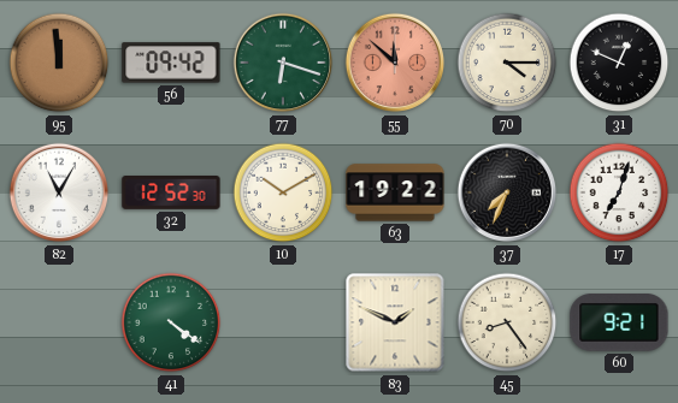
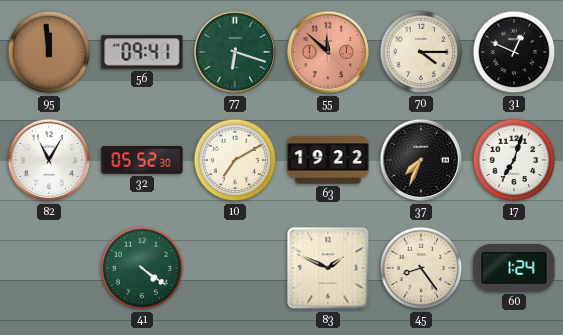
56: 09:42 -> 09:41 (142, 52)
32: 12:52 -> 05:52 (142, 161)
10: 10:10 -> 7:10 (235, 160)
60: 9:21 -> 1:24 (514, 269)
